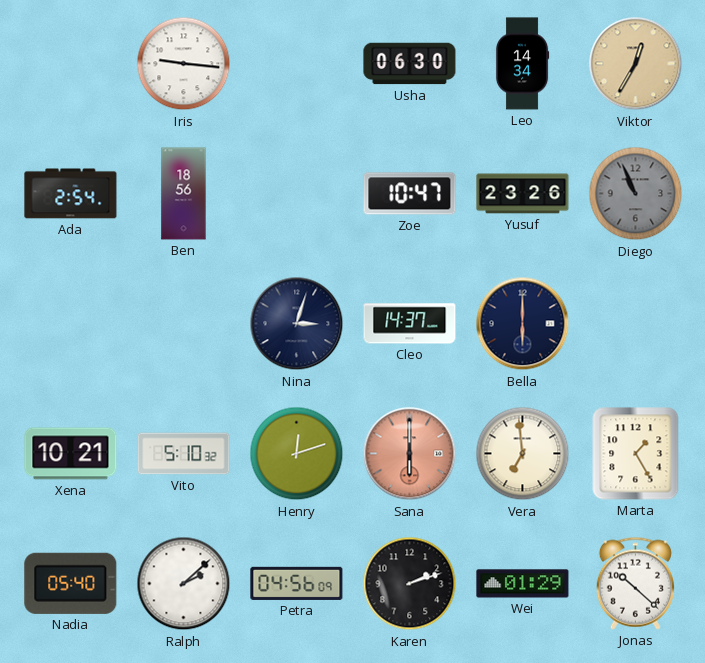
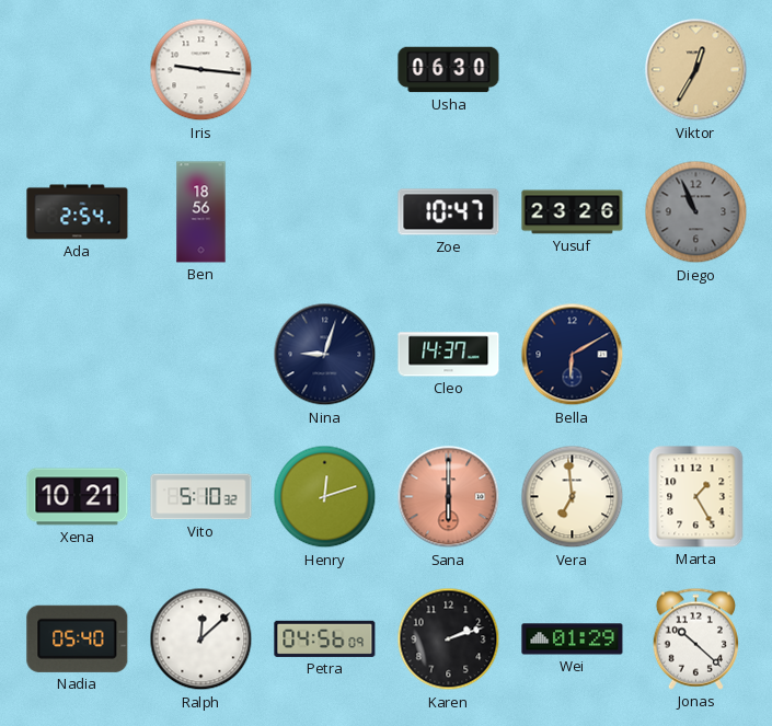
Leo: 14:34 -> none (522, 64)
Nina: 3:03 -> 9:03 (325, 355)
Bella: 6:00 -> 6:10 (573, 355)
Ralph: 2:08 -> 12:08 (201, 639)
